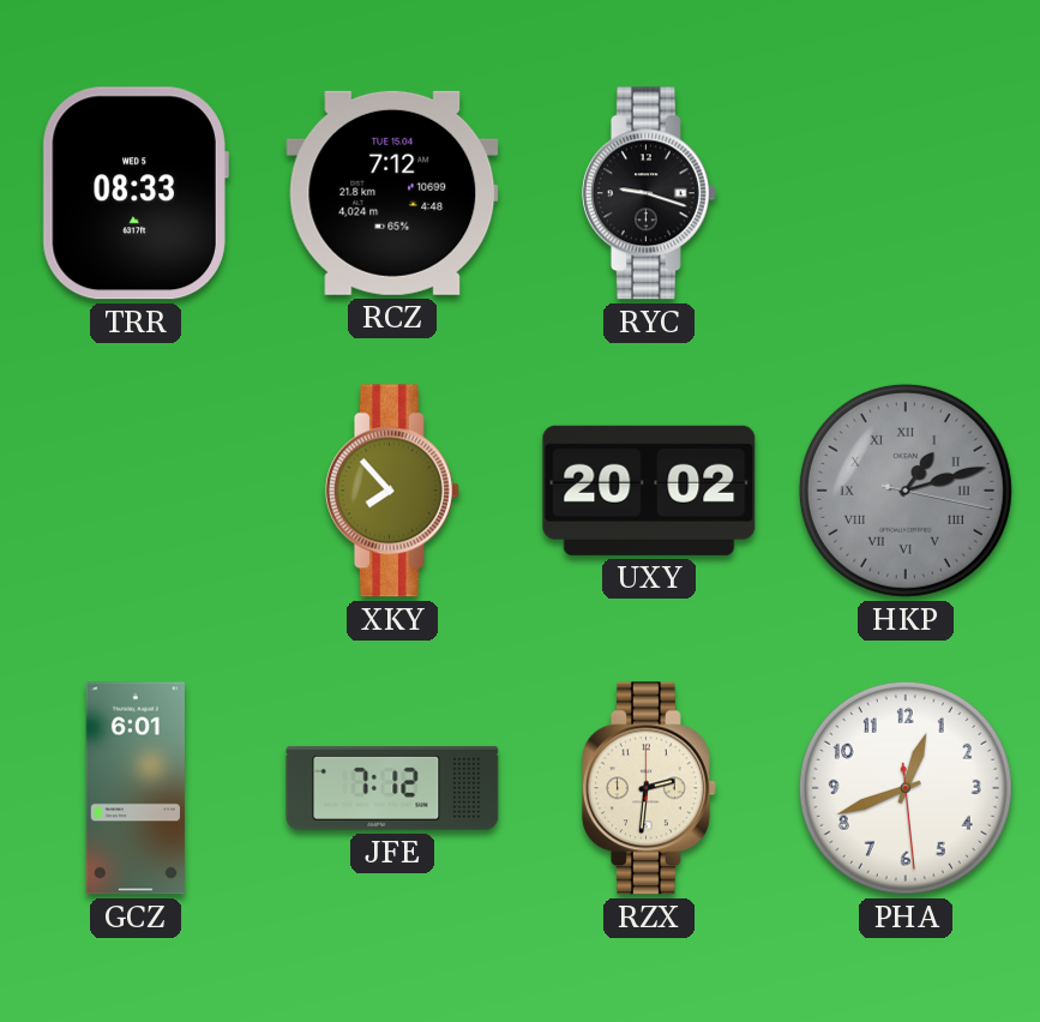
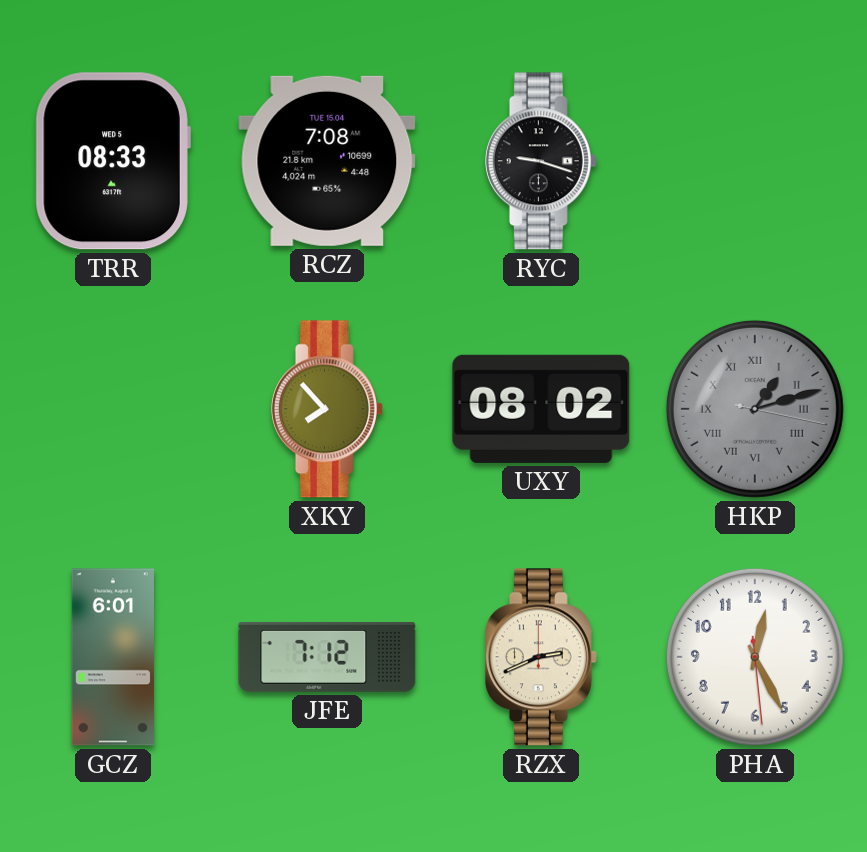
RCZ: 7:12 -> 7:08 (327, 161)
UXY: 20:02 -> 08:02 (541, 409)
RZX: 2:31 -> 2:41 (541, 657)
PHA: 12:41 -> 12:25 (755, 657)
